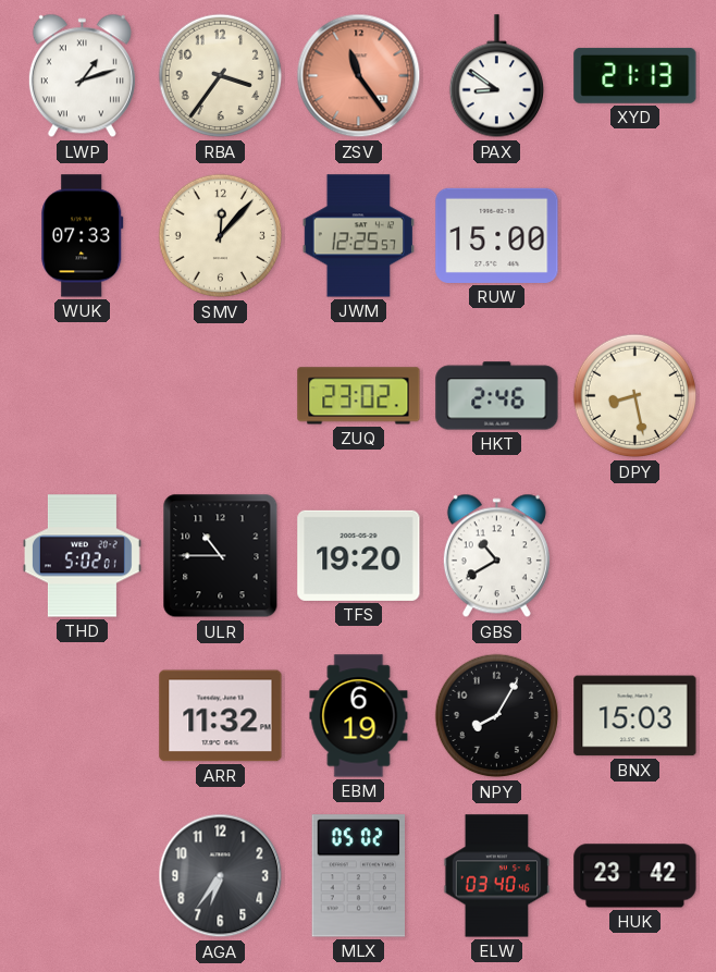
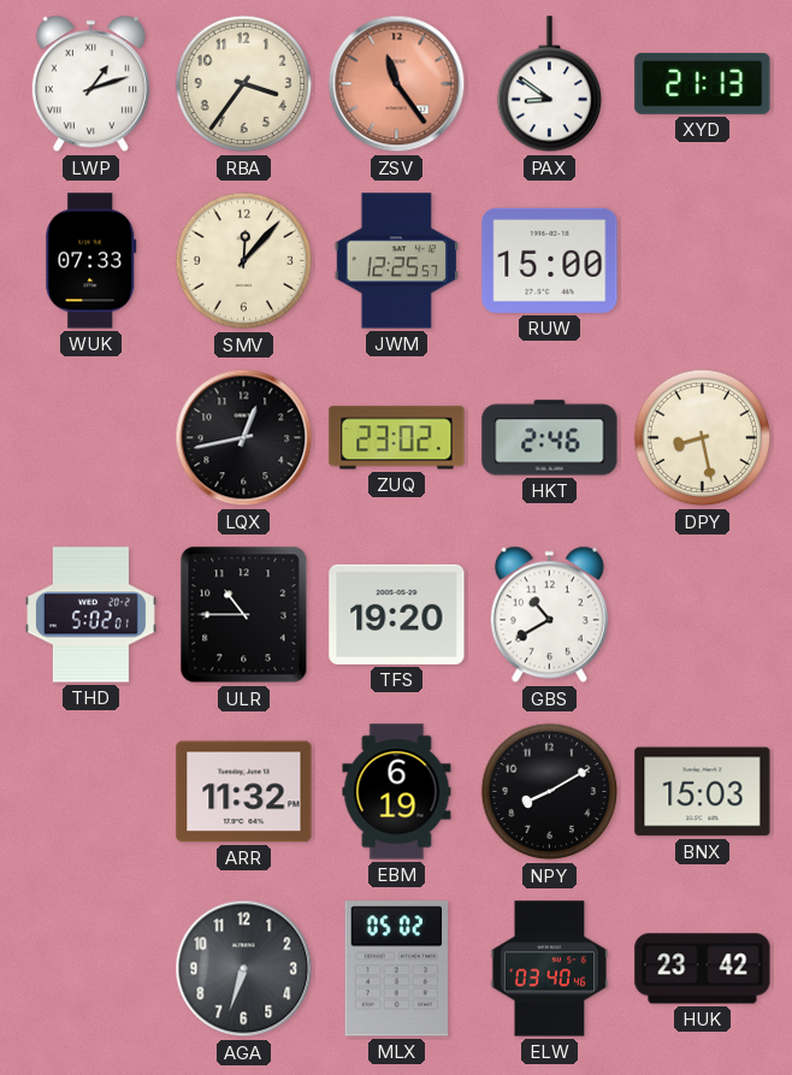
LQX: none -> 12:43 (244, 438)
NPY: 8:05 -> 8:10 (550, 792)
AGA: 6:36 -> 6:33 (244, 969)
